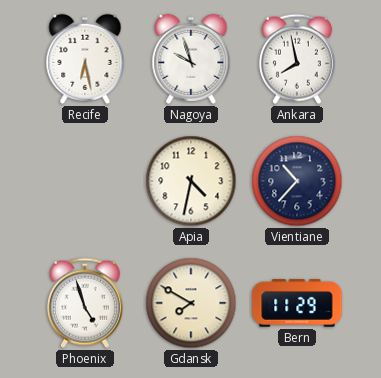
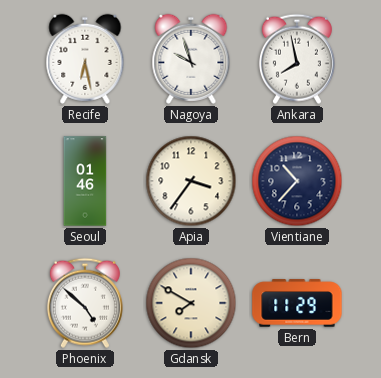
Seoul: none -> 01:46 (85, 181)
Apia: 4:32 -> 3:36 (191, 181)
Phoenix: 4:57 -> 4:52 (85, 303)
